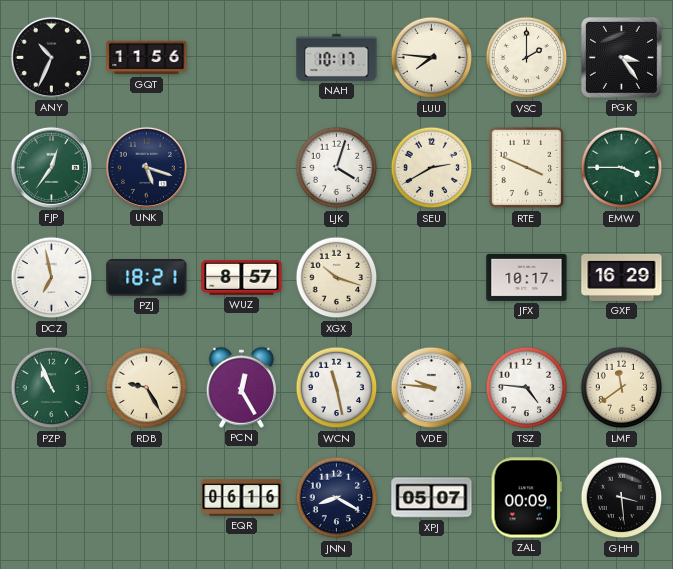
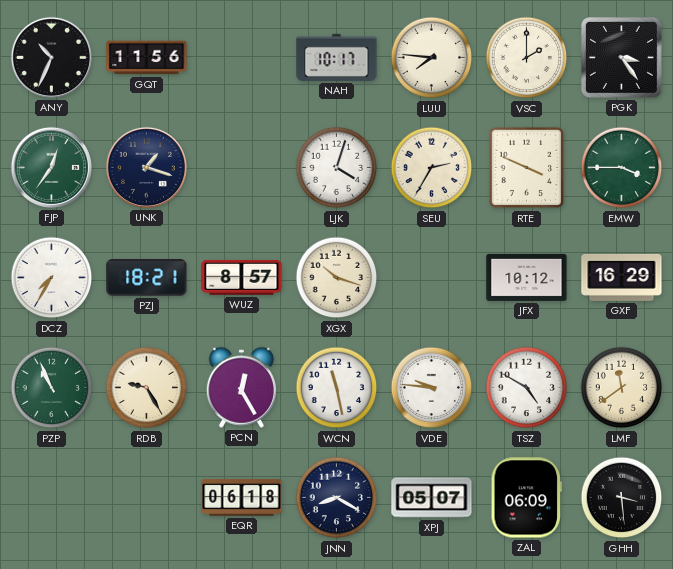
UNK: 5:18 -> 1:18 (146, 167)
SEU: 2:40 -> 2:35 (432, 168)
DCZ: 6:58 -> 7:35 (52, 278)
JFX: 10:17 -> 10:12 (527, 277)
TSZ: 4:46 -> 4:50 (527, 388)
EQR: 06:16 -> 06:18 (242, 498)
ZAL: 00:09 -> 06:09 (526, 498)
